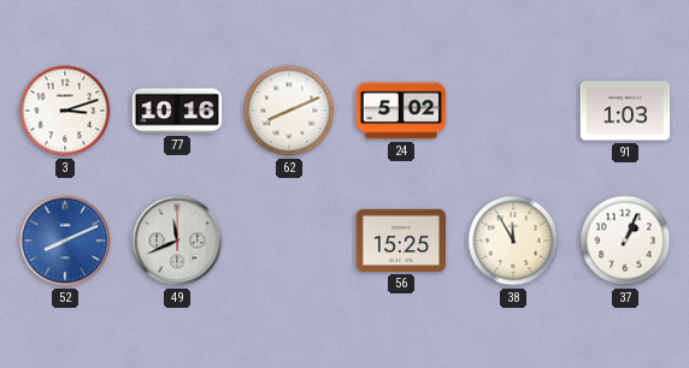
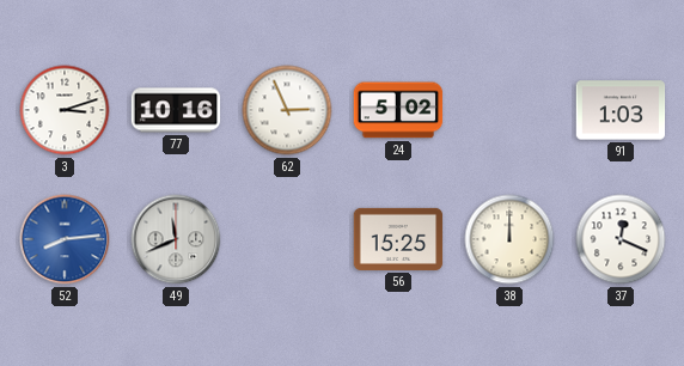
62: 8:11 -> 2:56 (287, 110)
52: 8:11 -> 8:14 (65, 239)
38: 11:55 -> 12:00 (509, 239)
37: 1:04 -> 12:19 (621, 239)
